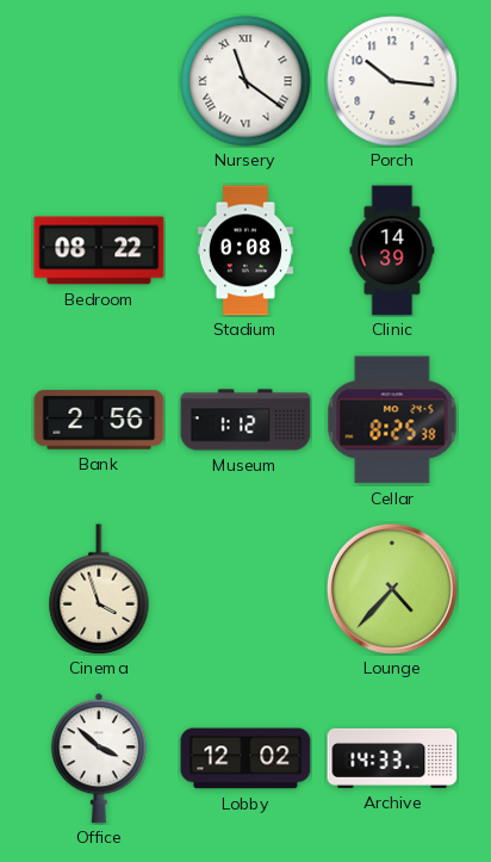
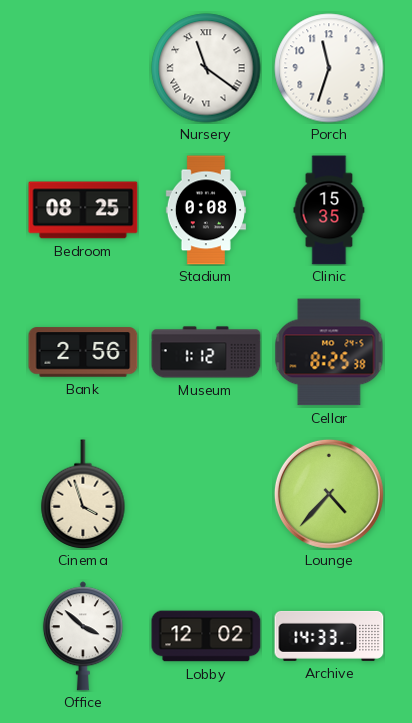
Porch: 10:16 -> 11:33 (329, 68)
Bedroom: 08:22 -> 08:25 (83, 210)
Clinic: 14:39 -> 15:35 (329, 210)
